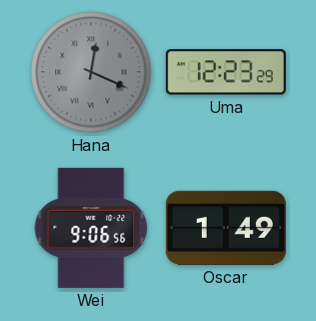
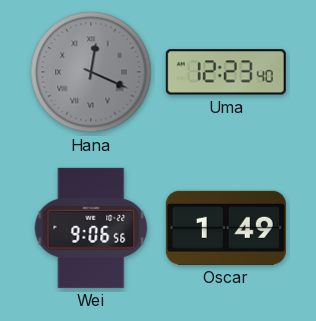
Uma: 12:23:29 -> 12:23:40 (226, 72)
